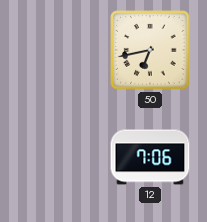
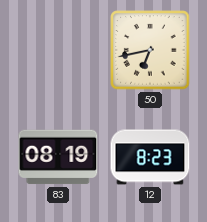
83: none -> 08:19 (58, 157)
12: 7:06 -> 8:23 (150, 157)
